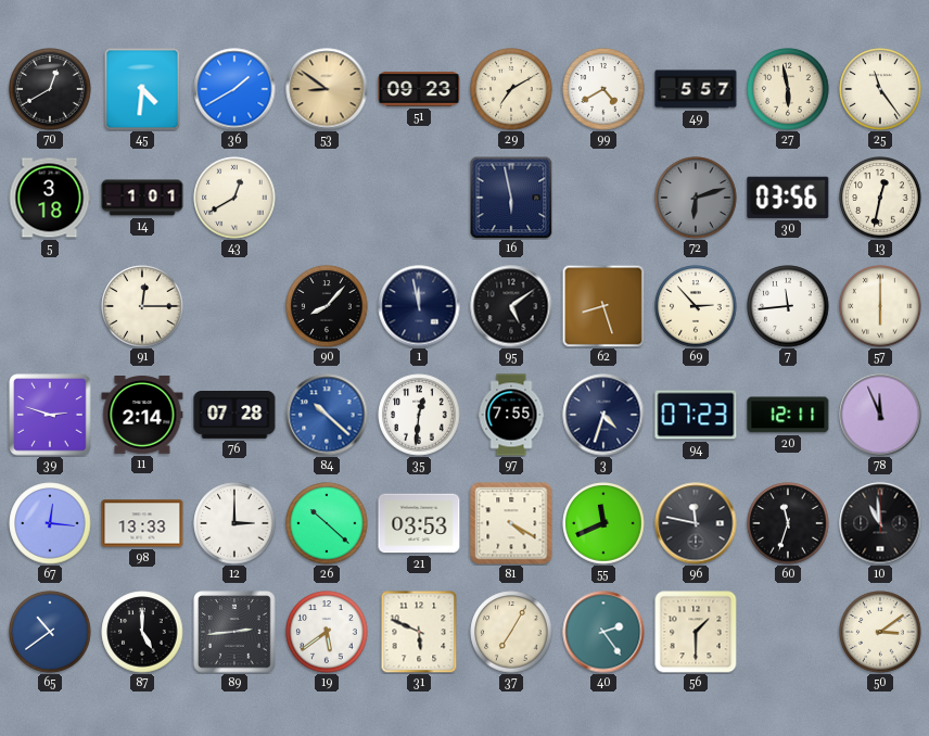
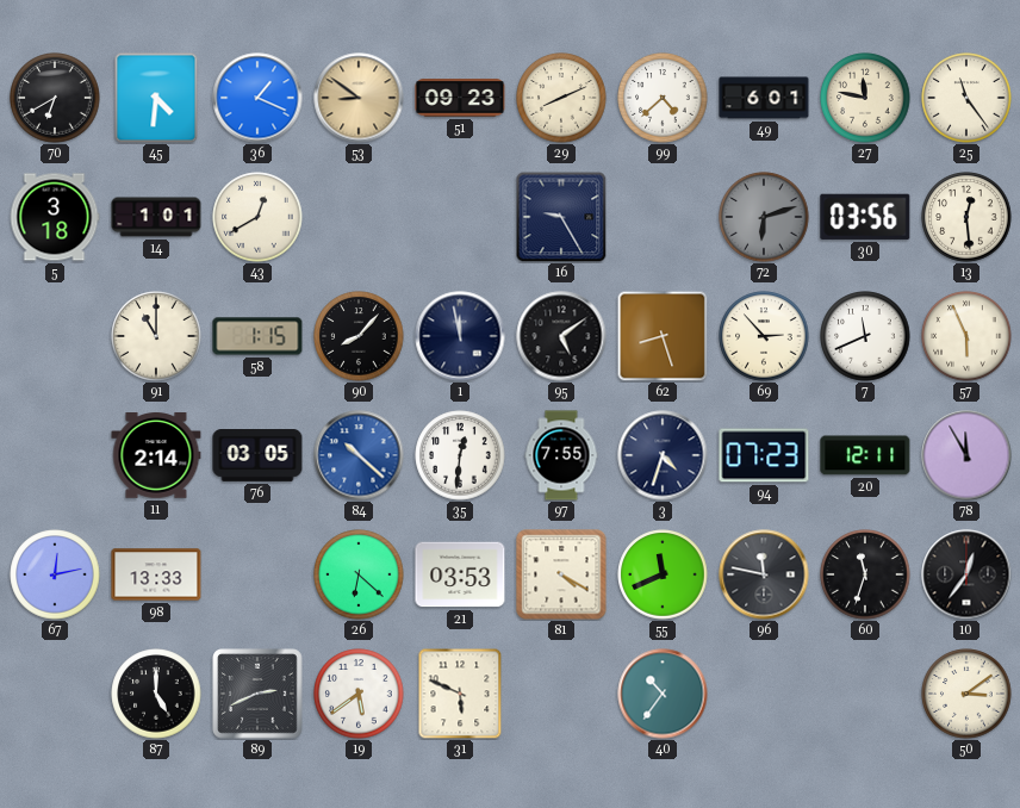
70: 12:40 -> 6:40 (55, 98)
36: 1:40 -> 1:19 (257, 98)
29: 7:10 -> 8:11 (561, 98)
99: 4:40 -> 4:38 (663, 98)
49: 5:57 -> 6:01 (764, 98)
27: 5:58 -> 11:47 (865, 98)
16: 5:58 -> 9:25 (561, 217)
13: 12:32 -> 12:29 (966, 217)
91: 12:15 -> 11:00 (156, 336)
58: none -> 1:15 (257, 336)
7: 11:44 -> 11:41 (865, 336)
57: 6:00 -> 5:56 (966, 336)
39: 2:48 -> none (50, 415)
76: 07:28 -> 03:05 (257, 456)
78: 11:56 -> 11:55 (966, 455)
67: 12:16 -> 12:13 (55, 574)
12: 3:00 -> none (234, 523)
26: 10:22 -> 6:22 (359, 574)
10: 10:59 -> 12:36 (966, 574)
65: 10:39 -> none (50, 632)
89: 2:44 -> 2:41 (257, 694)
37: 7:05 -> none (511, 632)
40: 2:24 -> 10:36 (663, 694)
56: 1:30 -> none (696, 632)
